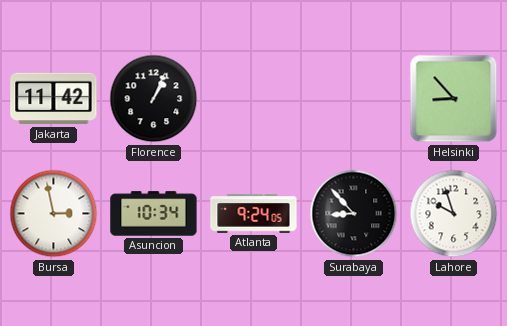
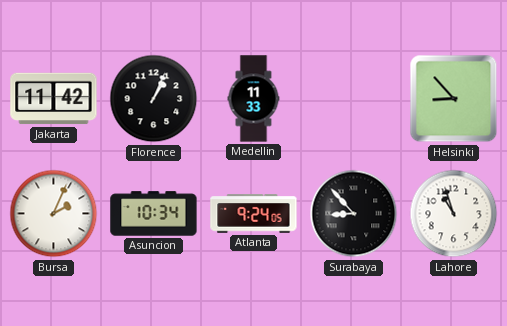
Medellin: none -> 11:33 (254, 99)
Bursa: 2:58 -> 2:04 (54, 214)
Lahore: 9:57 -> 10:57 (454, 214)
